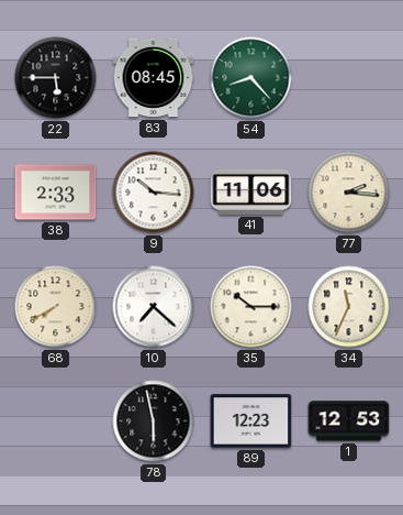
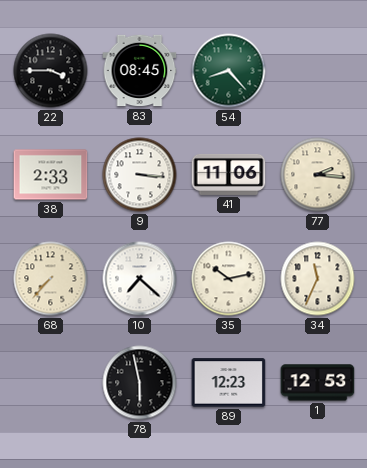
22: 5:45 -> 3:45 (51, 71)
9: 10:16 -> 3:16 (140, 175)
68: 7:40 -> 7:37 (51, 279)
35: 10:15 -> 10:13 (229, 279)
